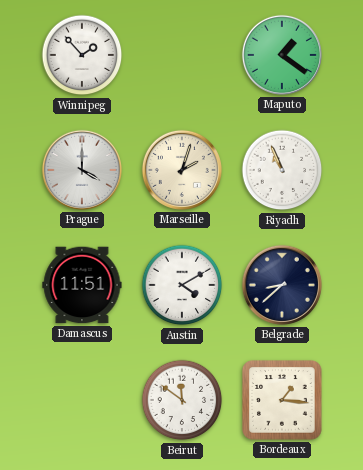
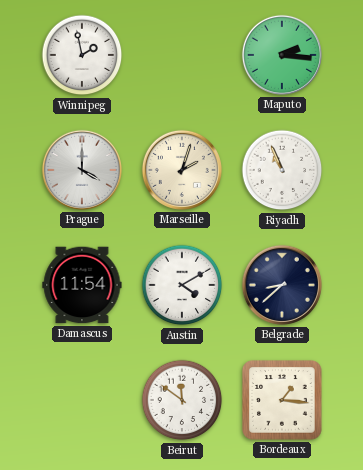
Winnipeg: 1:53 -> 1:58 (82, 55)
Maputo: 1:21 -> 2:16 (282, 55)
Damascus: 11:51 -> 11:54 (82, 285)
